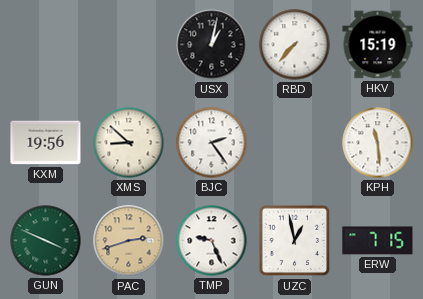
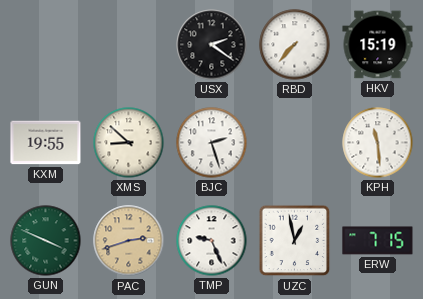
USX: 1:02 -> 2:21 (212, 45)
KXM: 19:56 -> 19:55 (46, 143)
BJC: 2:24 -> 2:27 (212, 143)
